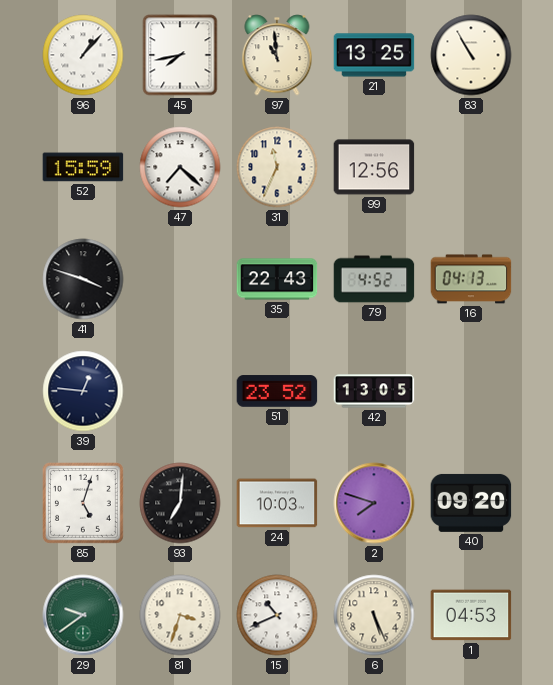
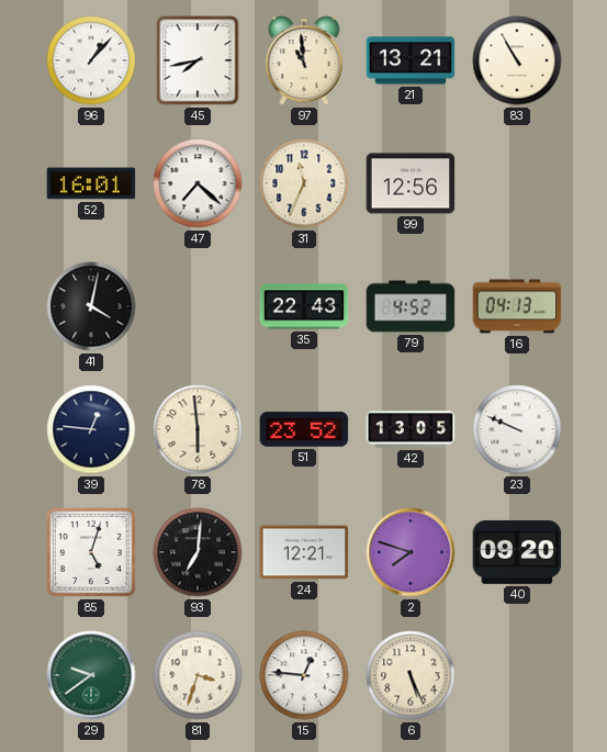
21: 13:25 -> 13:21 (411, 60)
52: 15:59 -> 16:01 (91, 183)
41: 3:48 -> 4:02 (91, 306)
78: none -> 5:59 (198, 429)
23: none -> 9:49 (517, 429)
24: 10:03 -> 12:21 (304, 552)
15: 10:41 -> 12:46 (304, 675)
1: 04:53 -> none (471, 615)
